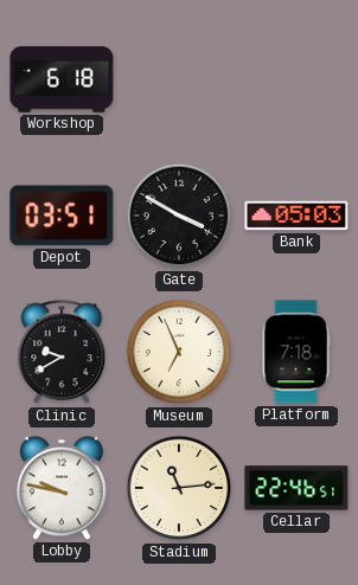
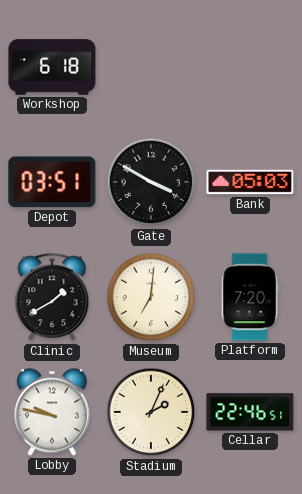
Clinic: 9:40 -> 1:40 (52, 298)
Museum: 6:56 -> 7:01 (151, 297)
Platform: 7:18 -> 7:20 (250, 297)
Stadium: 11:14 -> 2:04 (151, 412)
